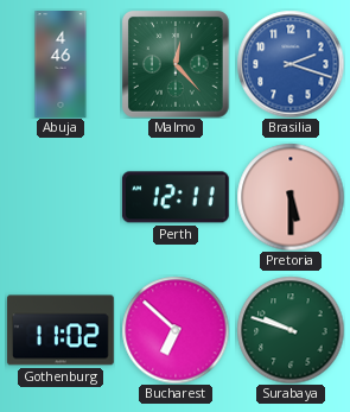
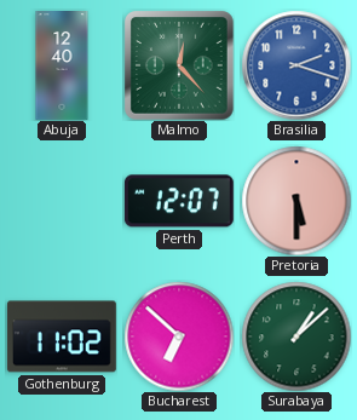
Abuja: 4:46 -> 12:40 (62, 67)
Perth: 12:11 -> 12:07 (179, 201)
Surabaya: 9:48 -> 1:08 (296, 336)
